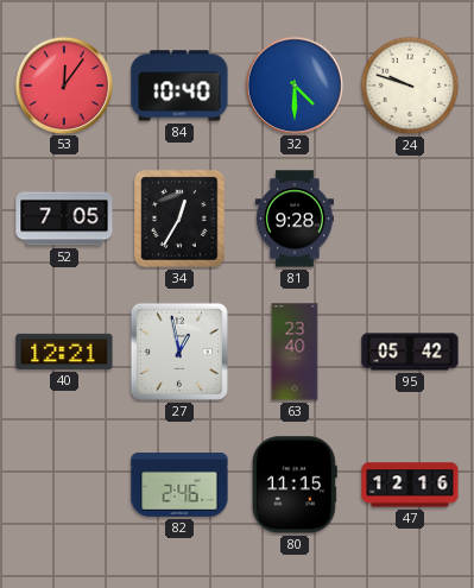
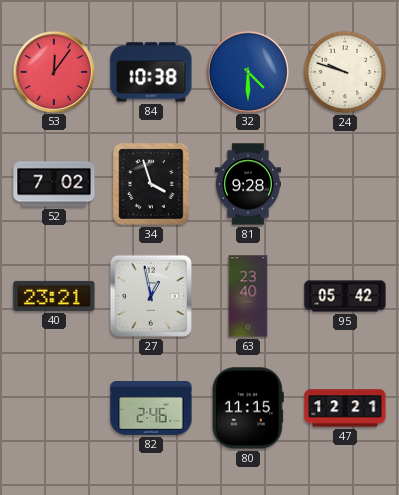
84: 10:40 -> 10:38 (151, 72)
52: 7:05 -> 7:02 (54, 184)
34: 12:35 -> 3:57 (151, 184)
40: 12:21 -> 23:21 (54, 296)
47: 12:16 -> 12:21 (345, 408)
